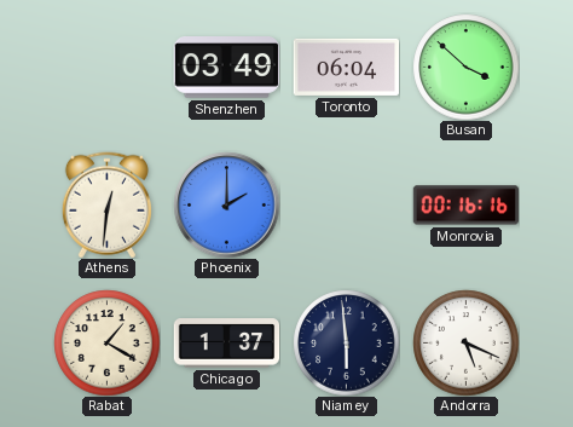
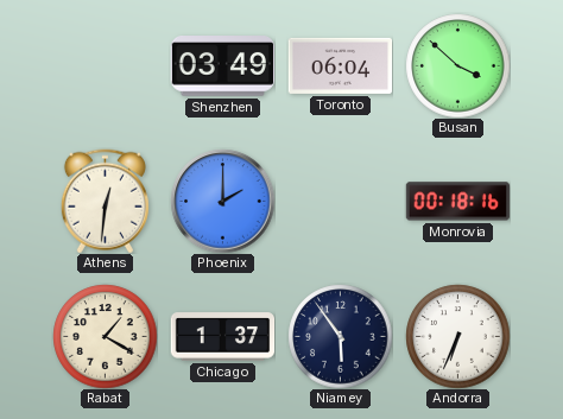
Monrovia: 00:16 -> 00:18 (457, 202)
Niamey: 5:59 -> 5:54 (340, 336)
Andorra: 5:19 -> 6:34 (457, 336)
